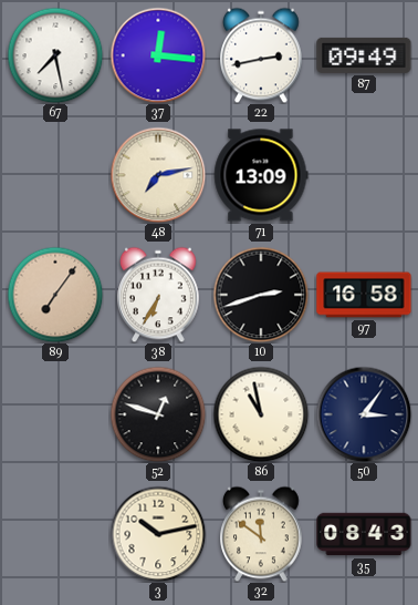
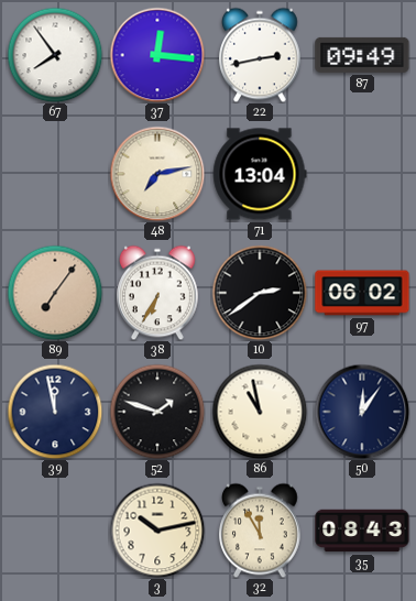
67: 7:28 -> 7:54 (55, 55)
71: 13:09 -> 13:04 (260, 174)
10: 2:42 -> 2:39 (260, 293)
97: 16:58 -> 06:02 (362, 293)
39: none -> 11:58 (55, 412)
52: 12:48 -> 1:48 (157, 412)
50: 3:06 -> 12:06 (362, 412)
32: 11:51 -> 11:55 (261, 531)
